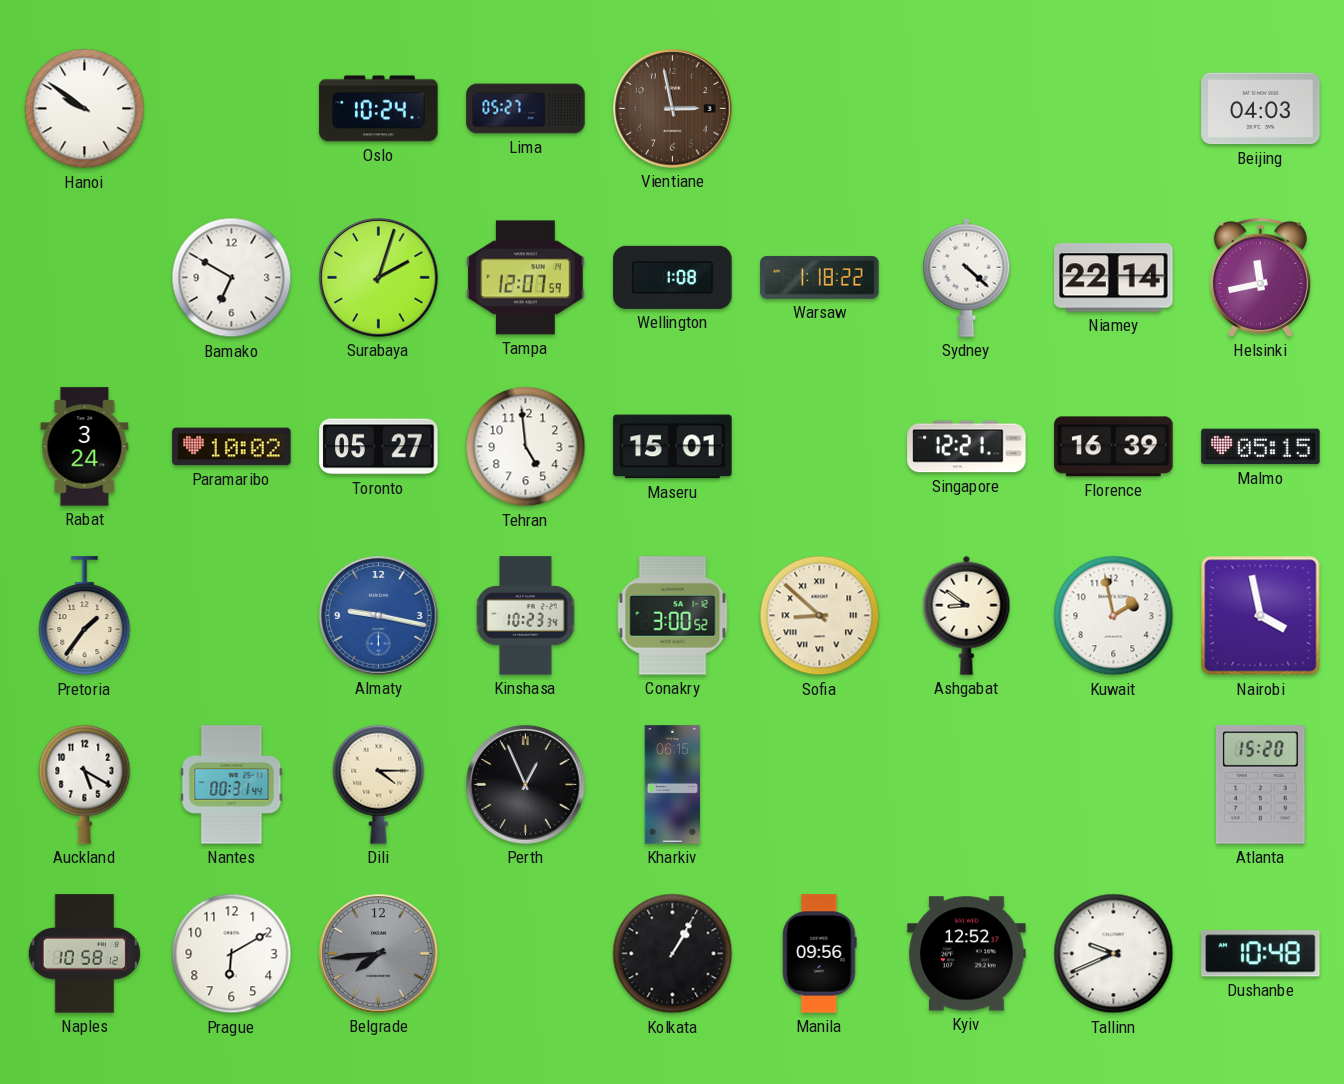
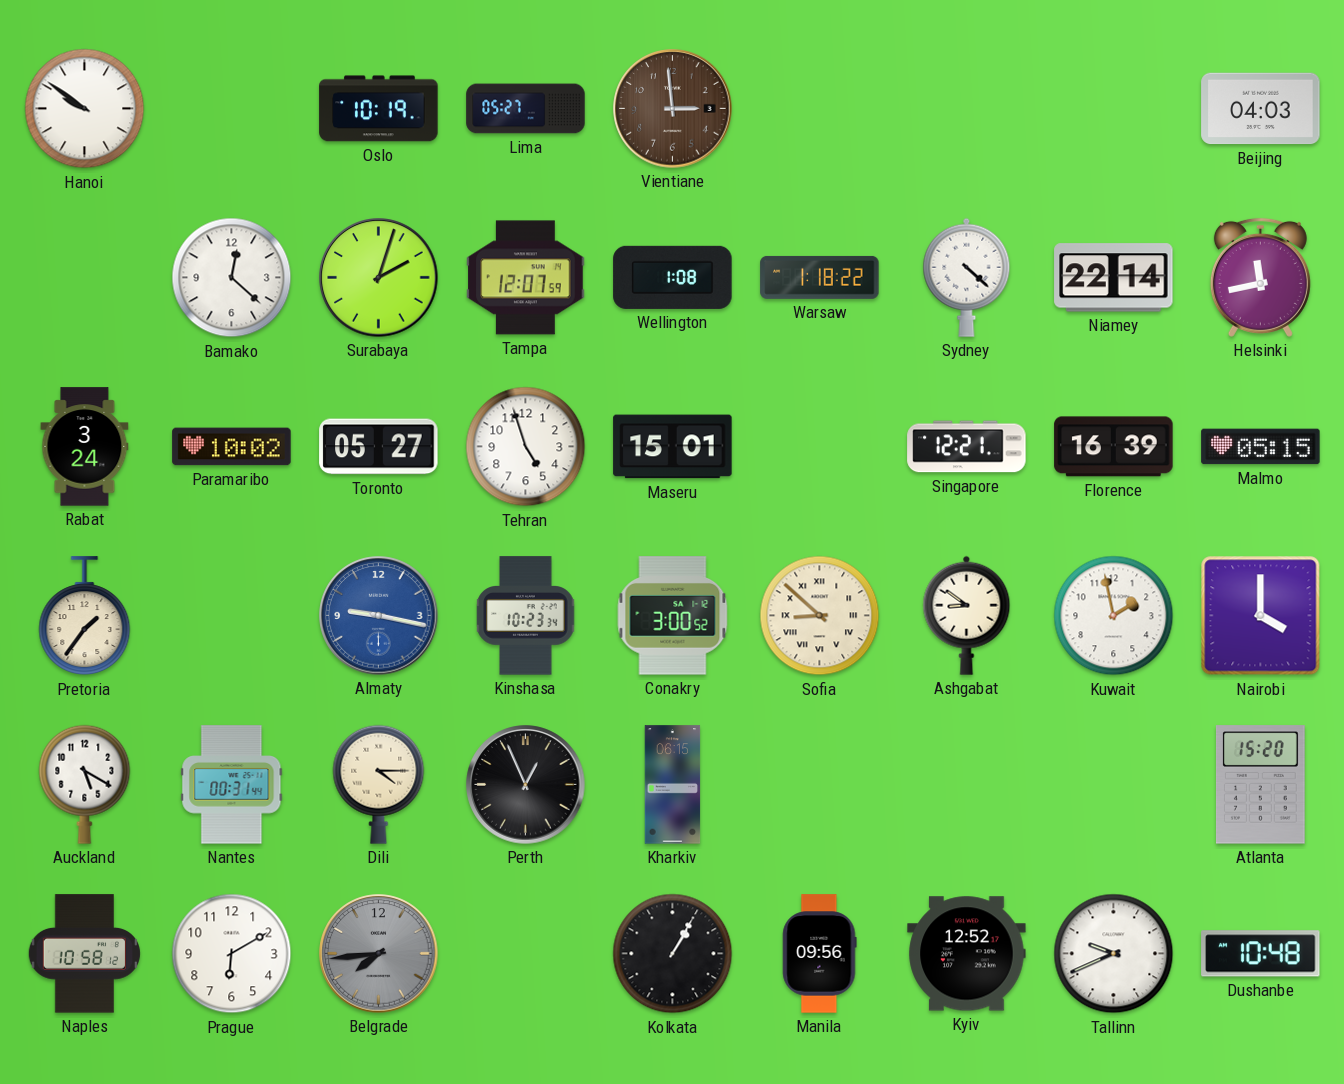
Oslo: 10:24 -> 10:19 (379, 109)
Vientiane: 2:58 -> 2:59 (673, 109)
Bamako: 6:50 -> 12:22 (232, 278)
Tehran: 4:59 -> 4:57 (526, 447)
Nairobi: 3:58 -> 4:00 (1261, 616)
